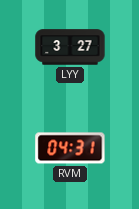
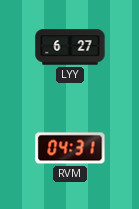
LYY: 3:27 -> 6:27 (70, 47)
